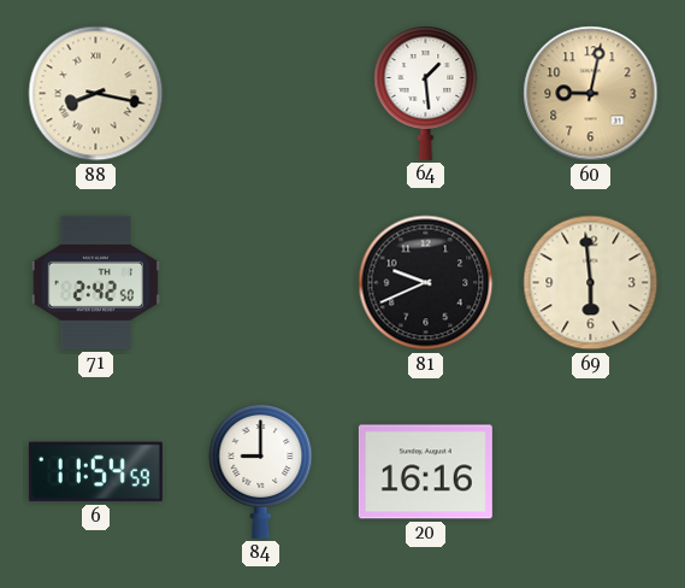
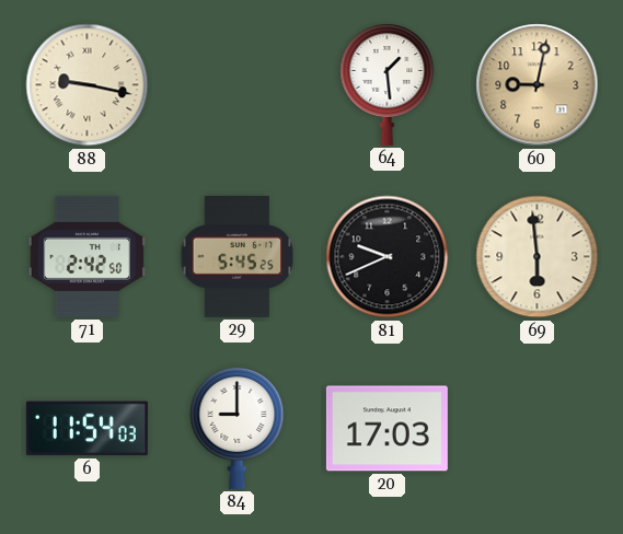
88: 8:17 -> 9:17 (88, 85)
29: none -> 5:45 (238, 256)
6: 11:54:59 -> 11:54:03 (86, 429)
20: 16:16 -> 17:03 (387, 429)
